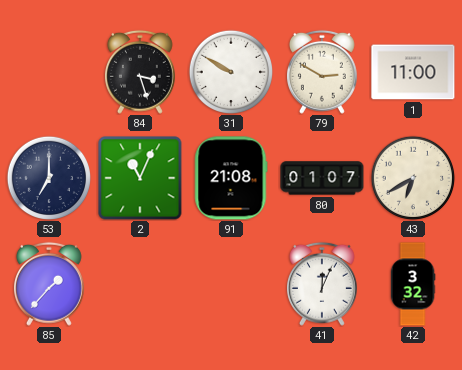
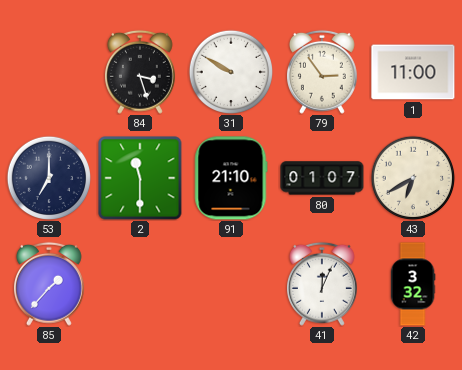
79: 2:50 -> 2:54 (322, 72)
2: 11:04 -> 11:30 (140, 178)
91: 21:08 -> 21:10 (231, 178)
